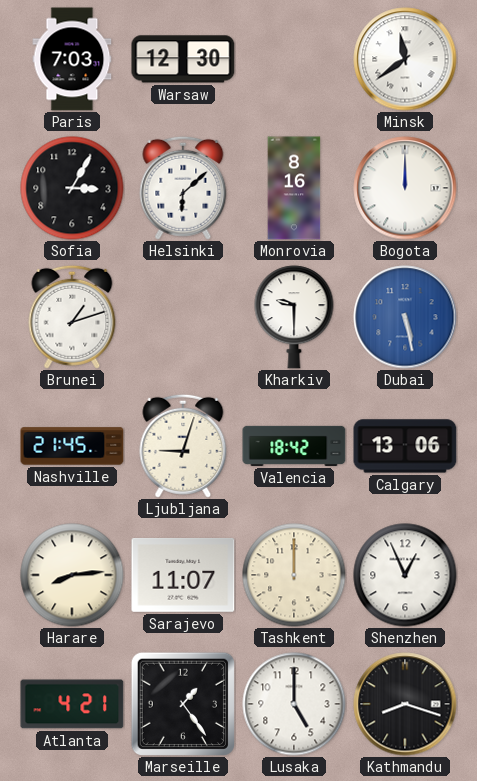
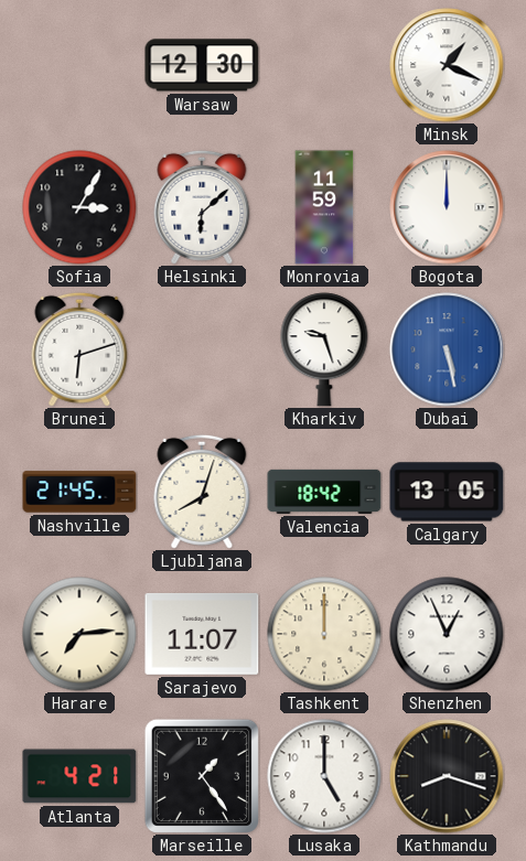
Paris: 7:03 -> none (72, 59)
Minsk: 11:39 -> 1:19 (447, 65)
Monrovia: 8:16 -> 11:59 (324, 207)
Brunei: 1:12 -> 6:12 (79, 349)
Kharkiv: 9:30 -> 9:27 (324, 349)
Ljubljana: 9:03 -> 8:03 (202, 492)
Calgary: 13:06 -> 13:05 (447, 492)
Harare: 8:14 -> 7:14 (79, 634)
